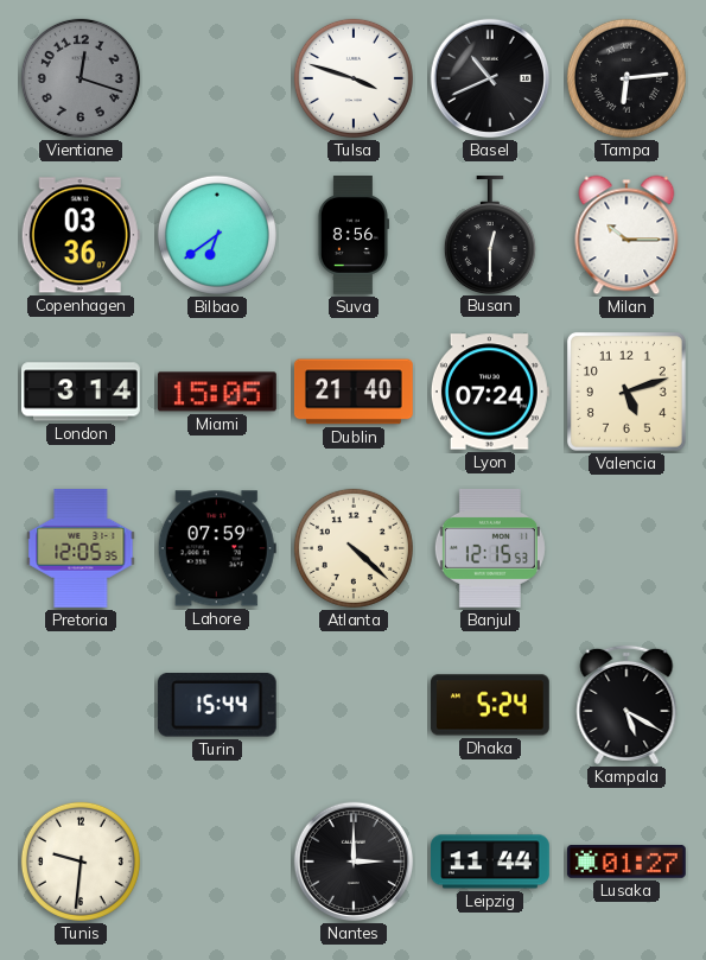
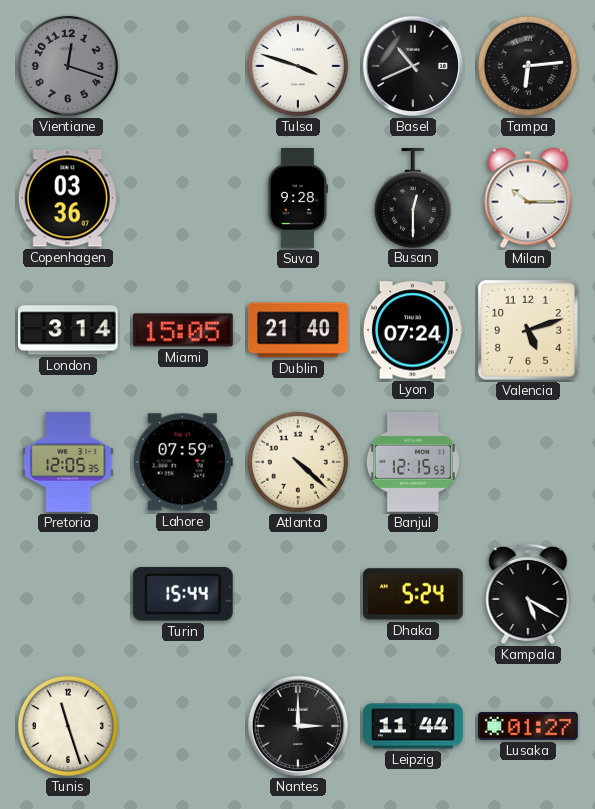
Bilbao: 6:39 -> none (217, 235)
Suva: 8:56 -> 9:28 (297, 199)
Tunis: 9:31 -> 11:27 (68, 726)
